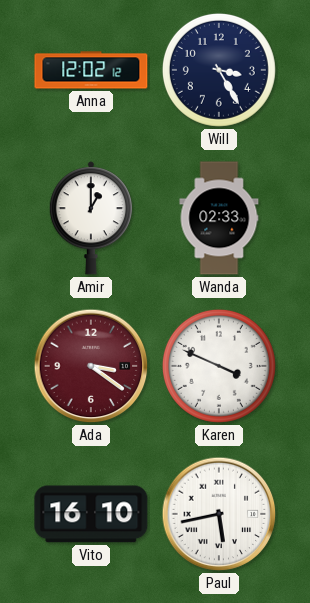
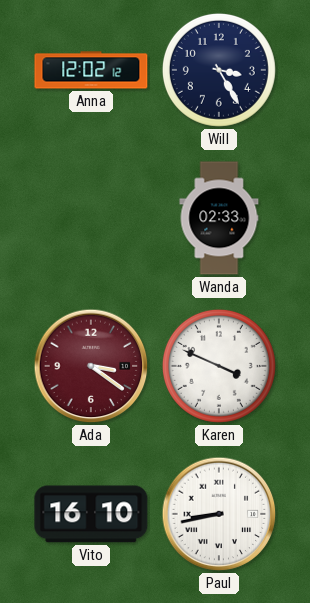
Amir: 1:00 -> none (91, 218)
Paul: 5:43 -> 8:43 (219, 514)
